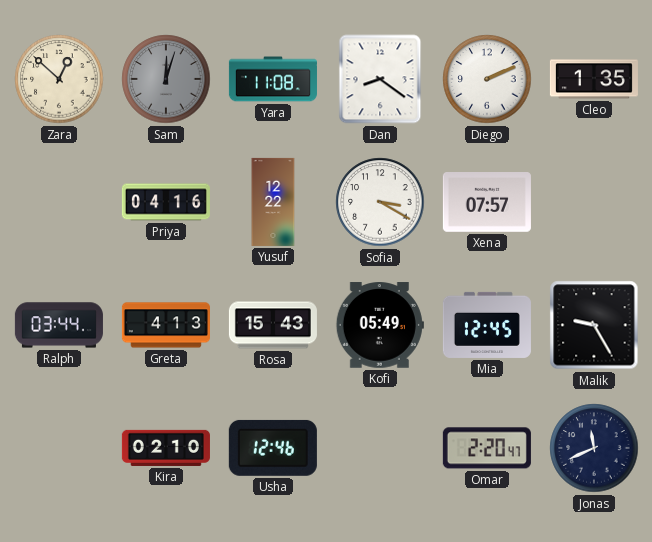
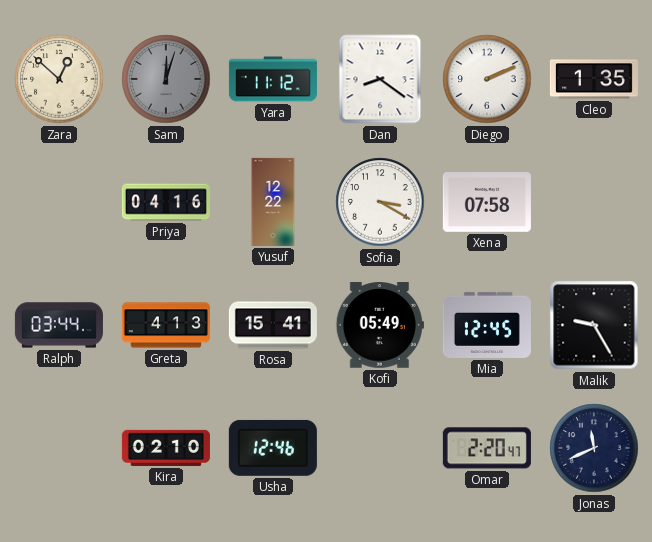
Yara: 11:08 -> 11:12 (273, 79)
Xena: 07:57 -> 07:58 (487, 203)
Rosa: 15:43 -> 15:41 (273, 325)
